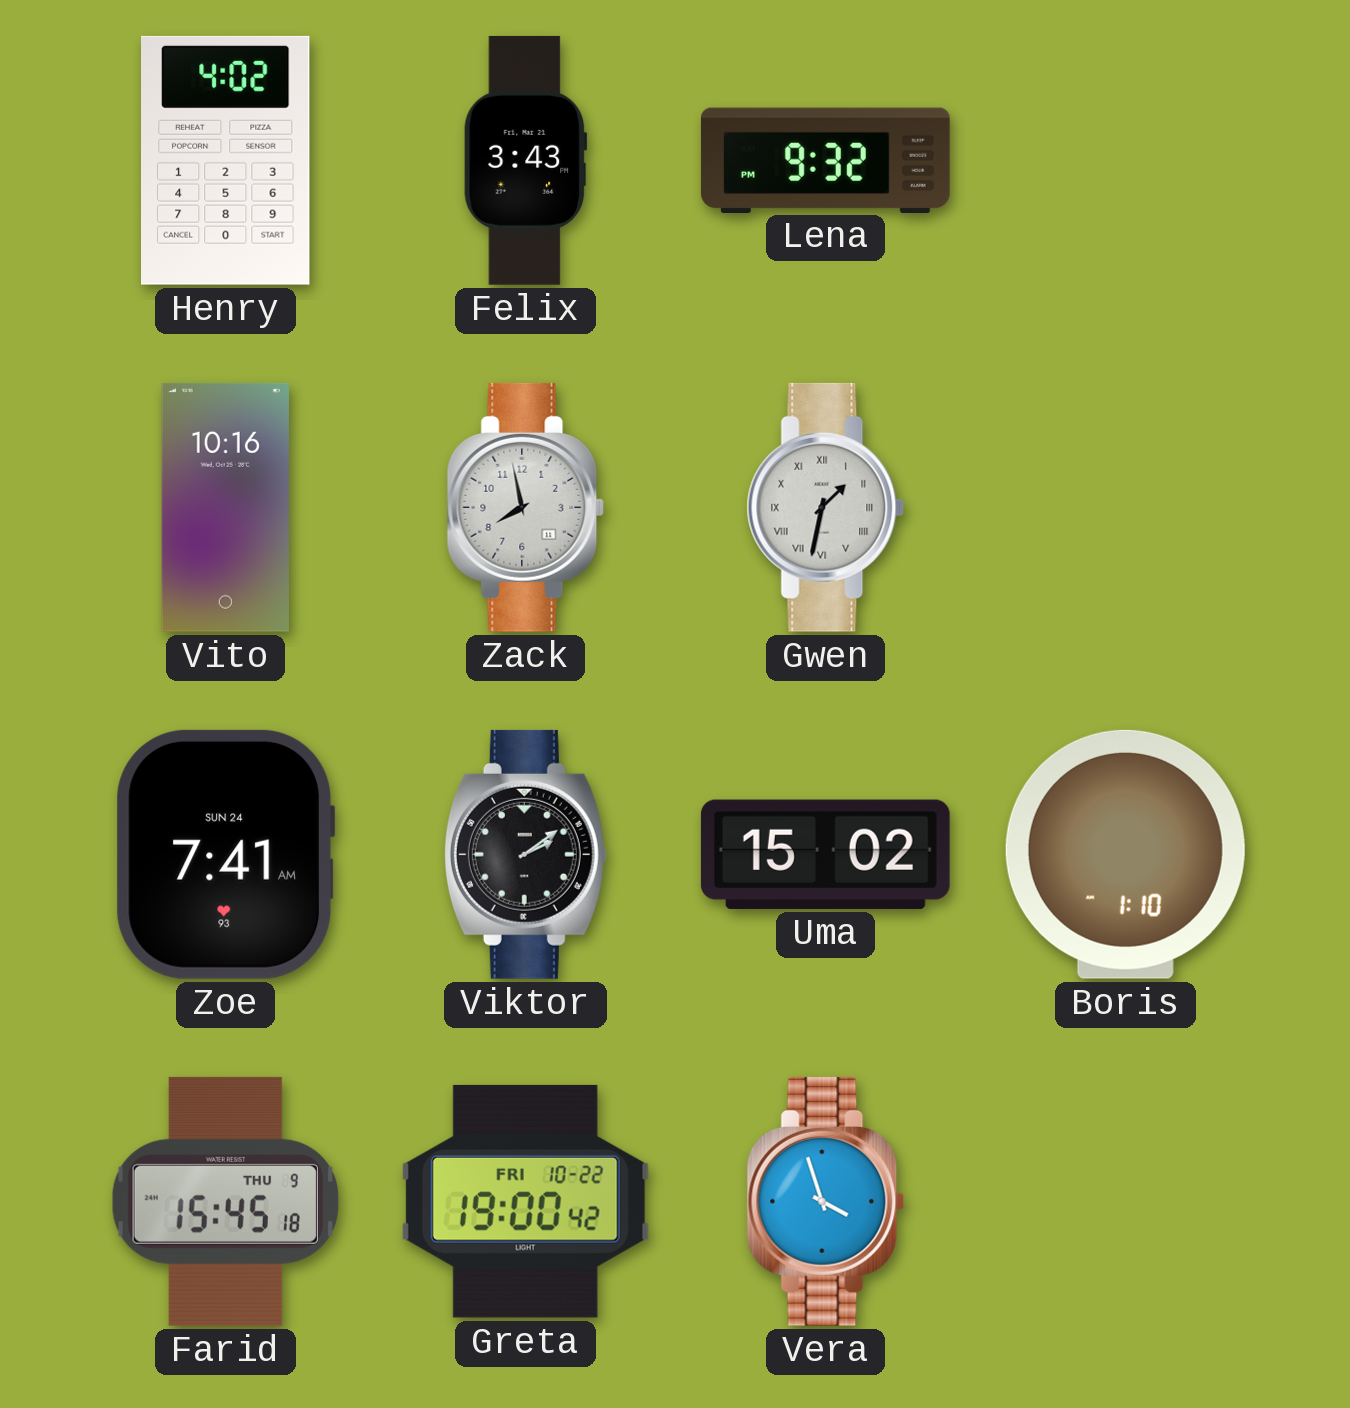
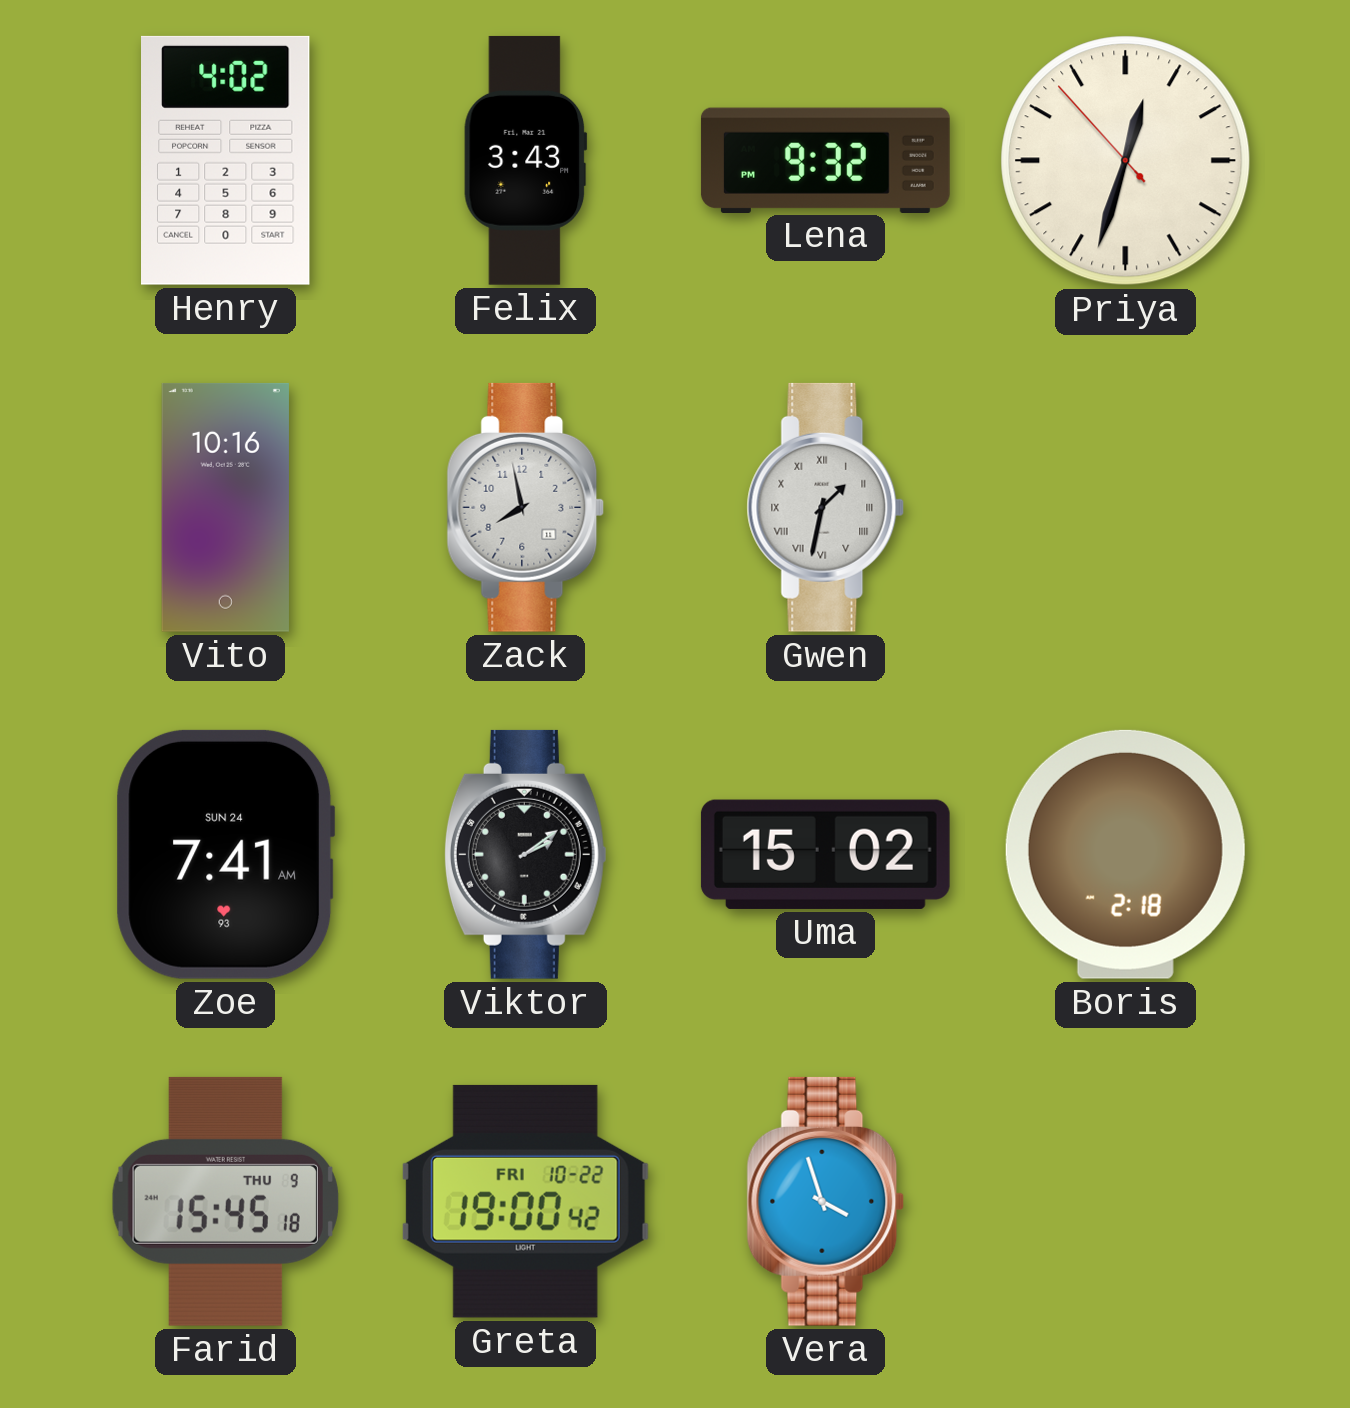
Priya: none -> 12:32 (1126, 161)
Boris: 1:10 -> 2:18 (1125, 854)
